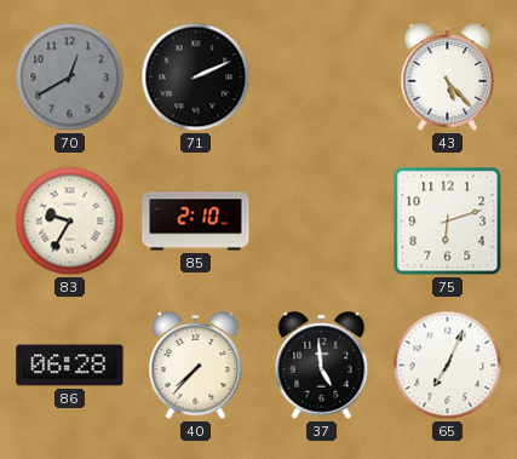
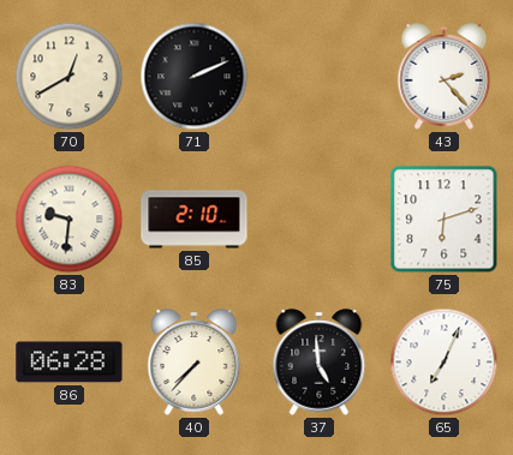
70 dial: grey -> cream (70, 77)
43: 5:23 -> 2:23 (445, 77)
83: 9:35 -> 9:31 (70, 220)
